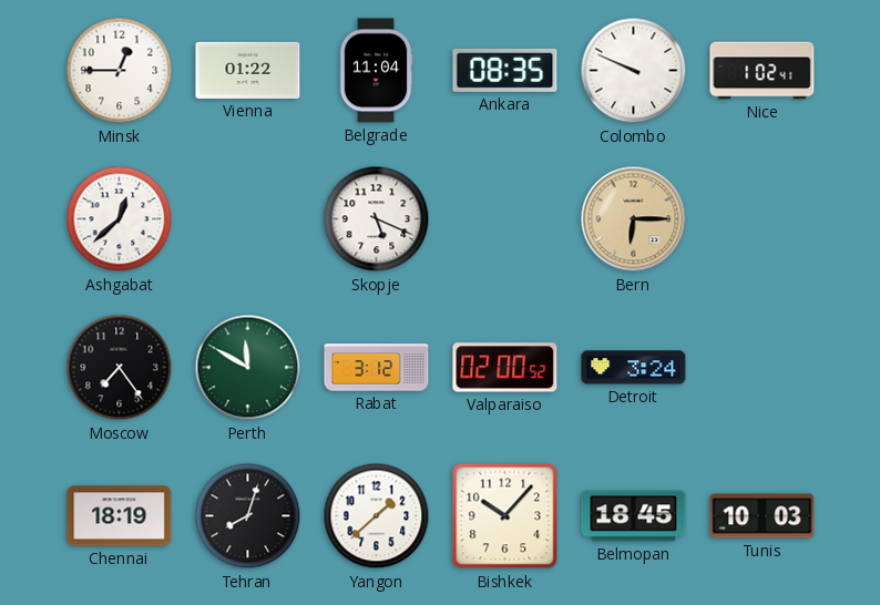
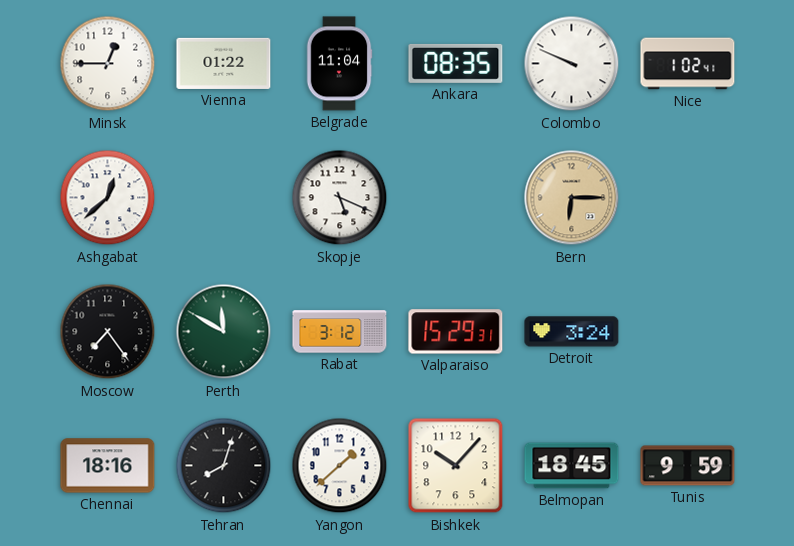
Valparaiso: 02:00 -> 15:29 (456, 332)
Chennai: 18:19 -> 18:16 (108, 466)
Tunis: 10:03 -> 9:59 (688, 466)
